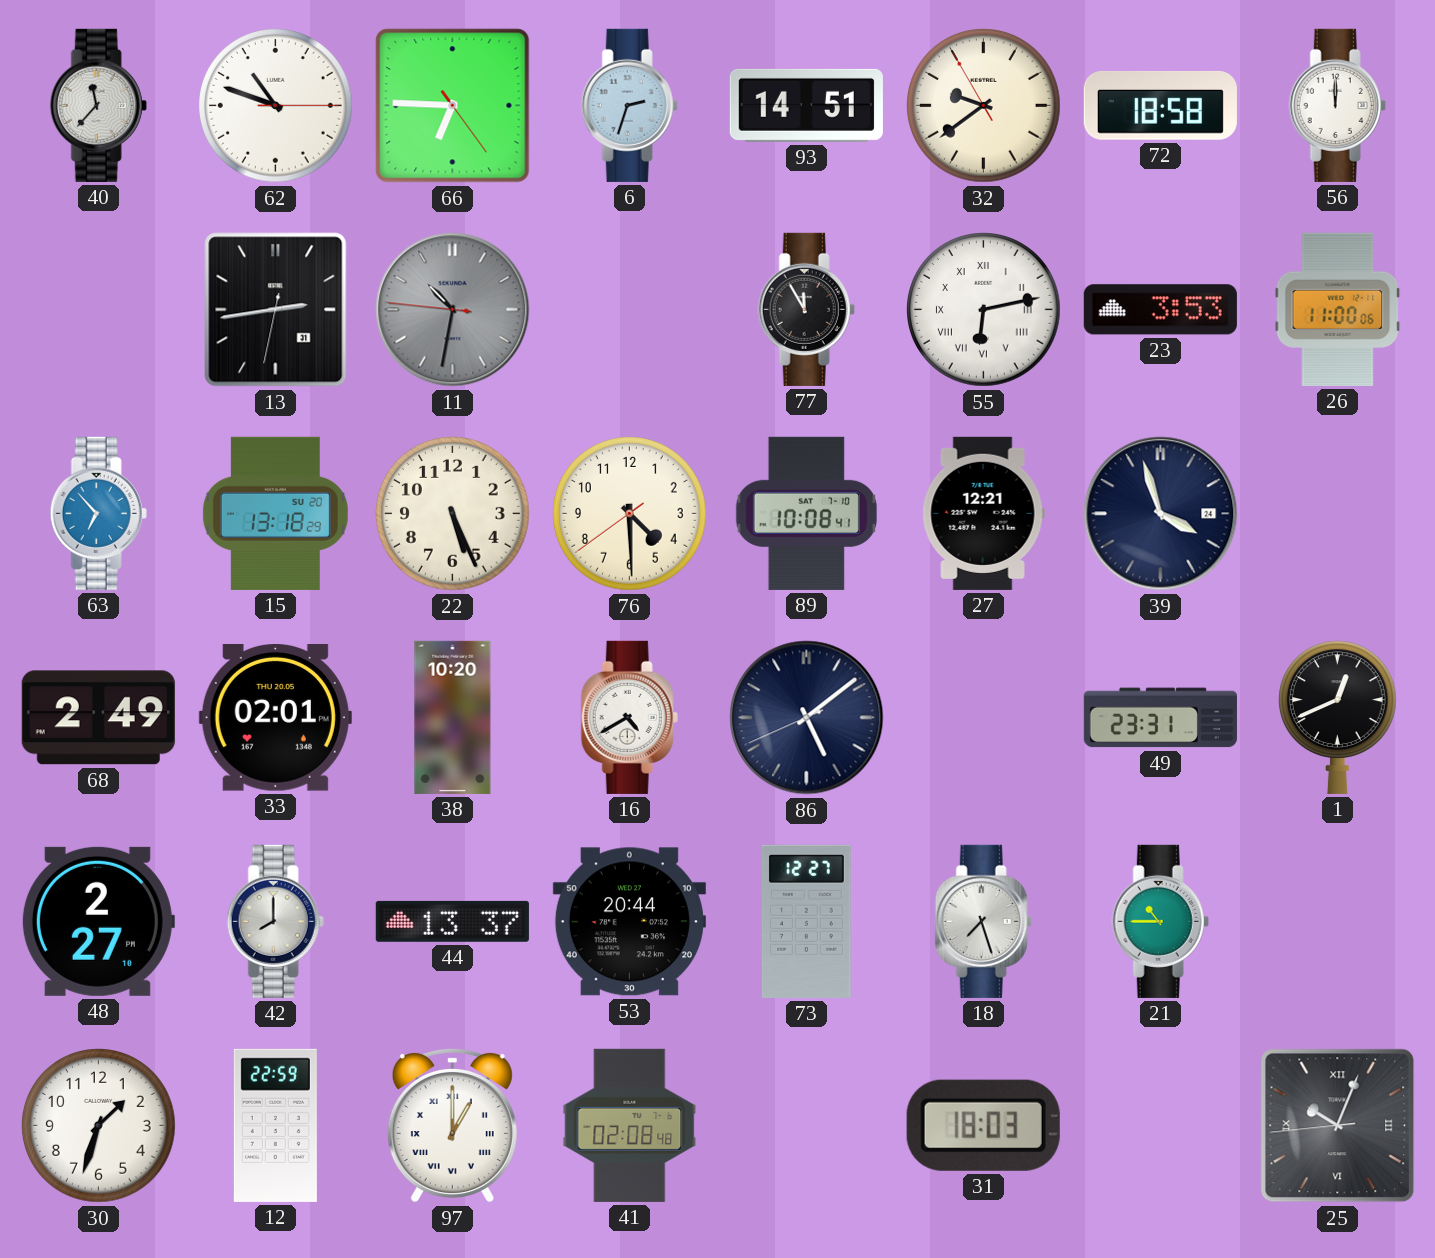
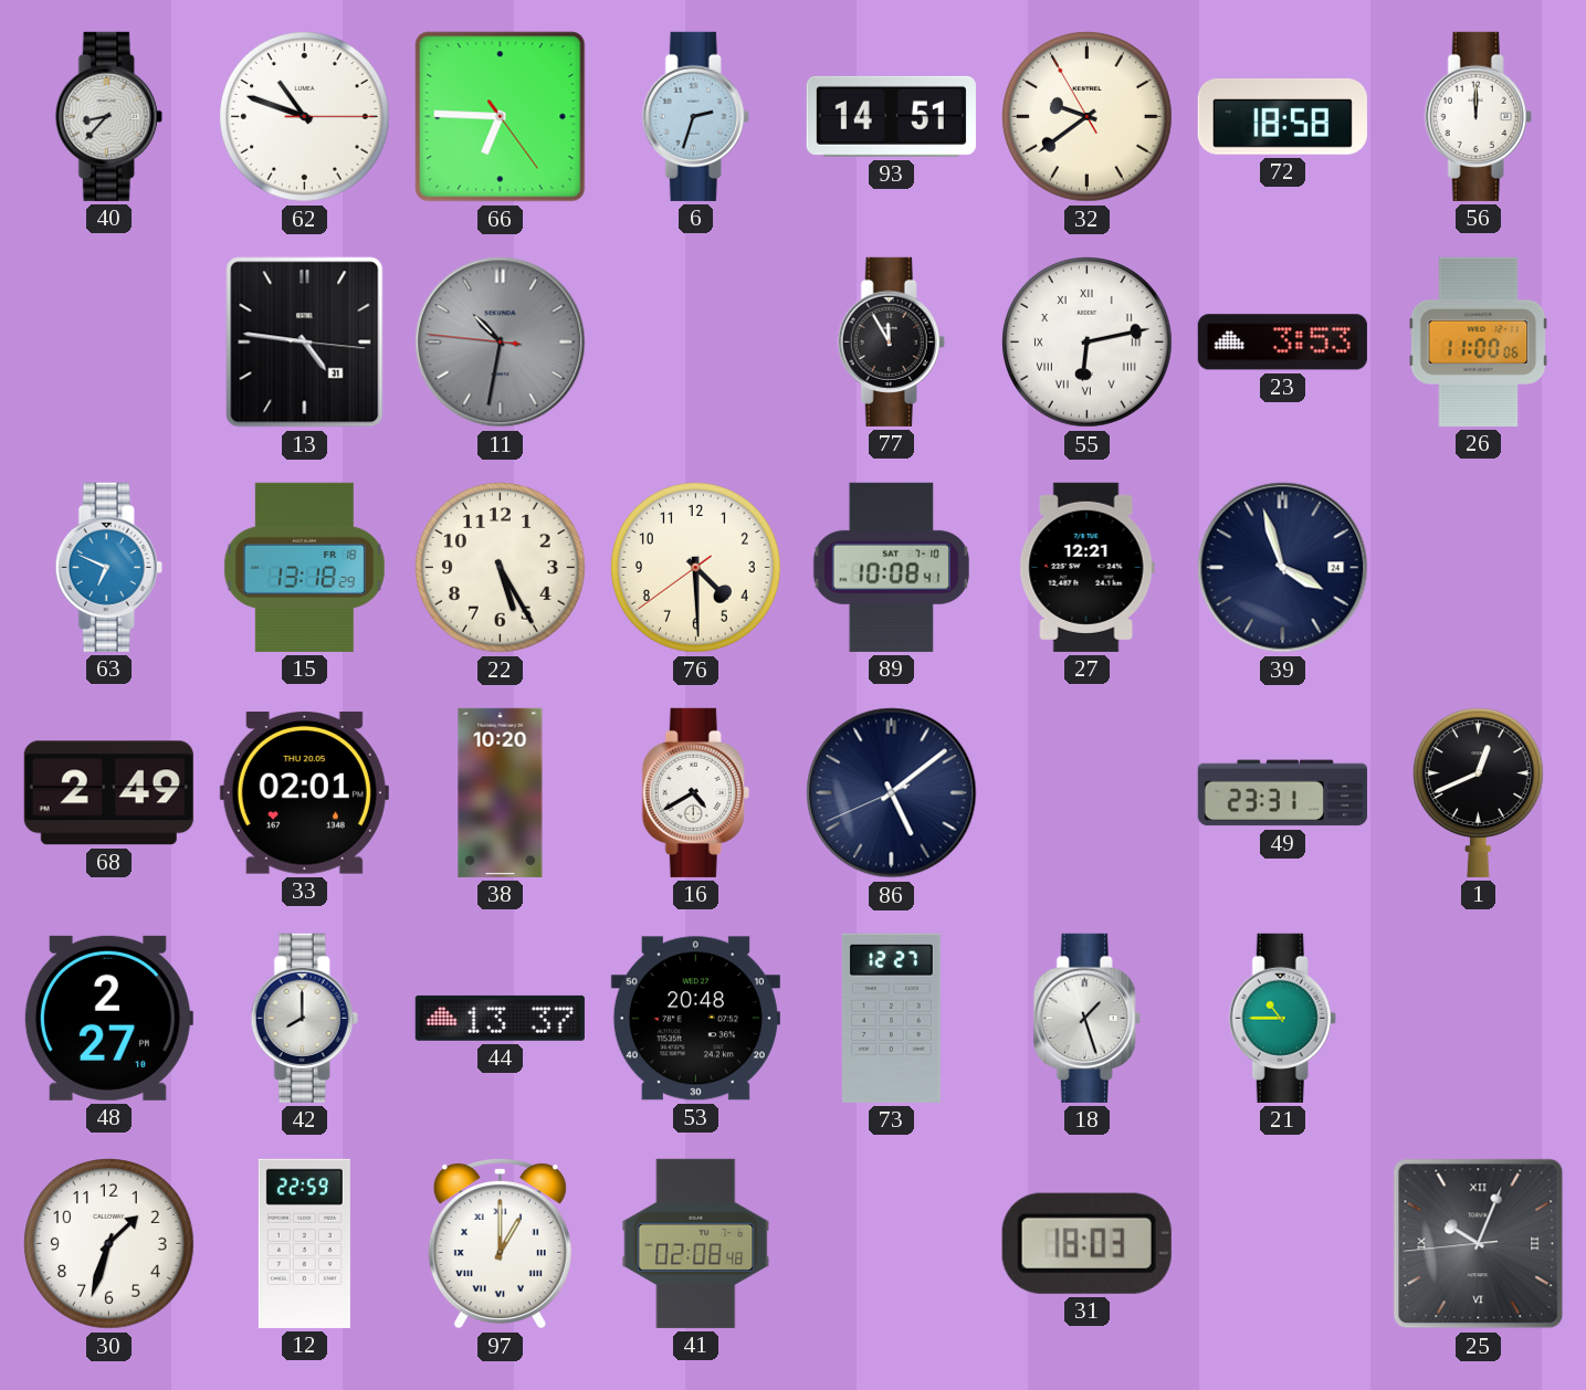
40: 11:37 -> 8:37 (108, 116)
13: 2:43 -> 4:46 (305, 343)
63: 6:53 -> 6:49 (108, 567)
15 date: SU 20 -> FR 18 (304, 567)
22: 5:26 -> 5:25 (501, 568)
53: 20:44 -> 20:48 (695, 1019)
18: 7:27 -> 1:27 (1086, 1018)
